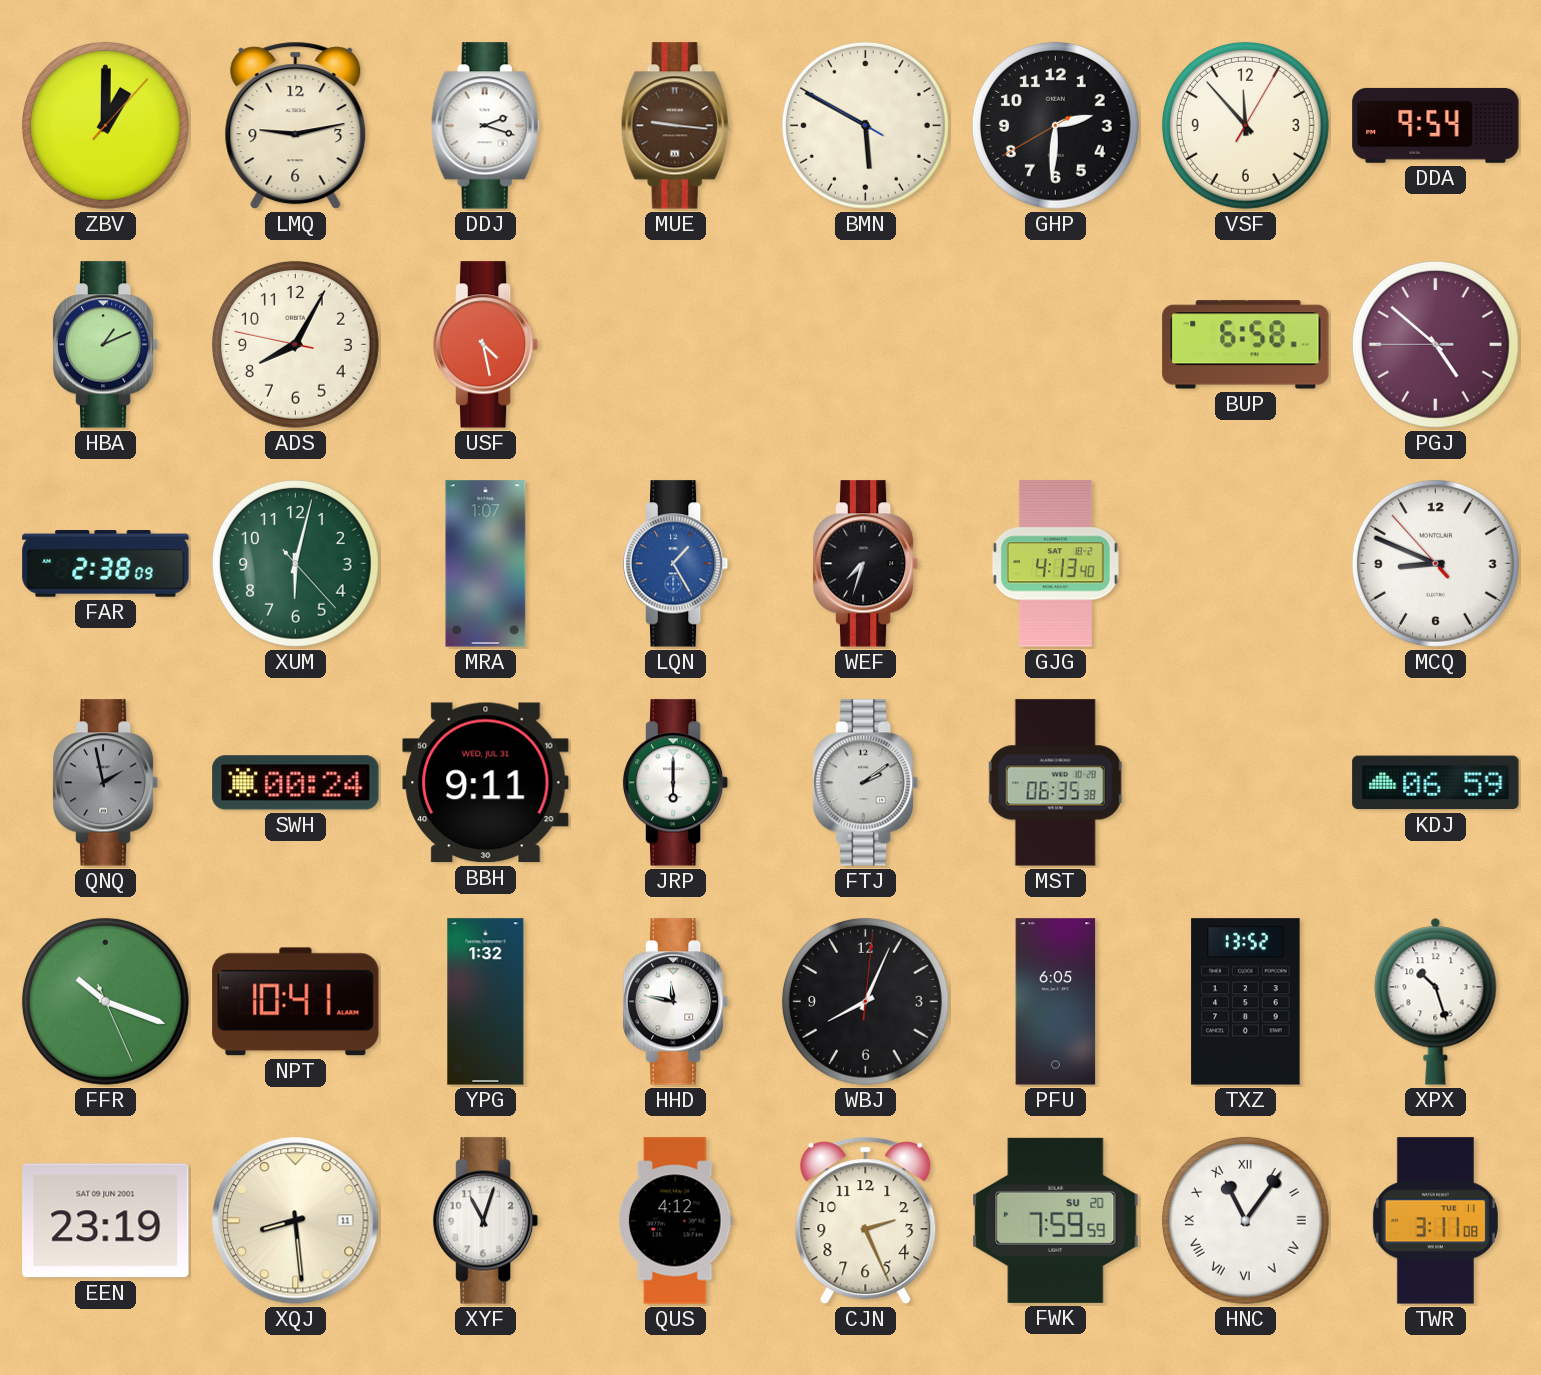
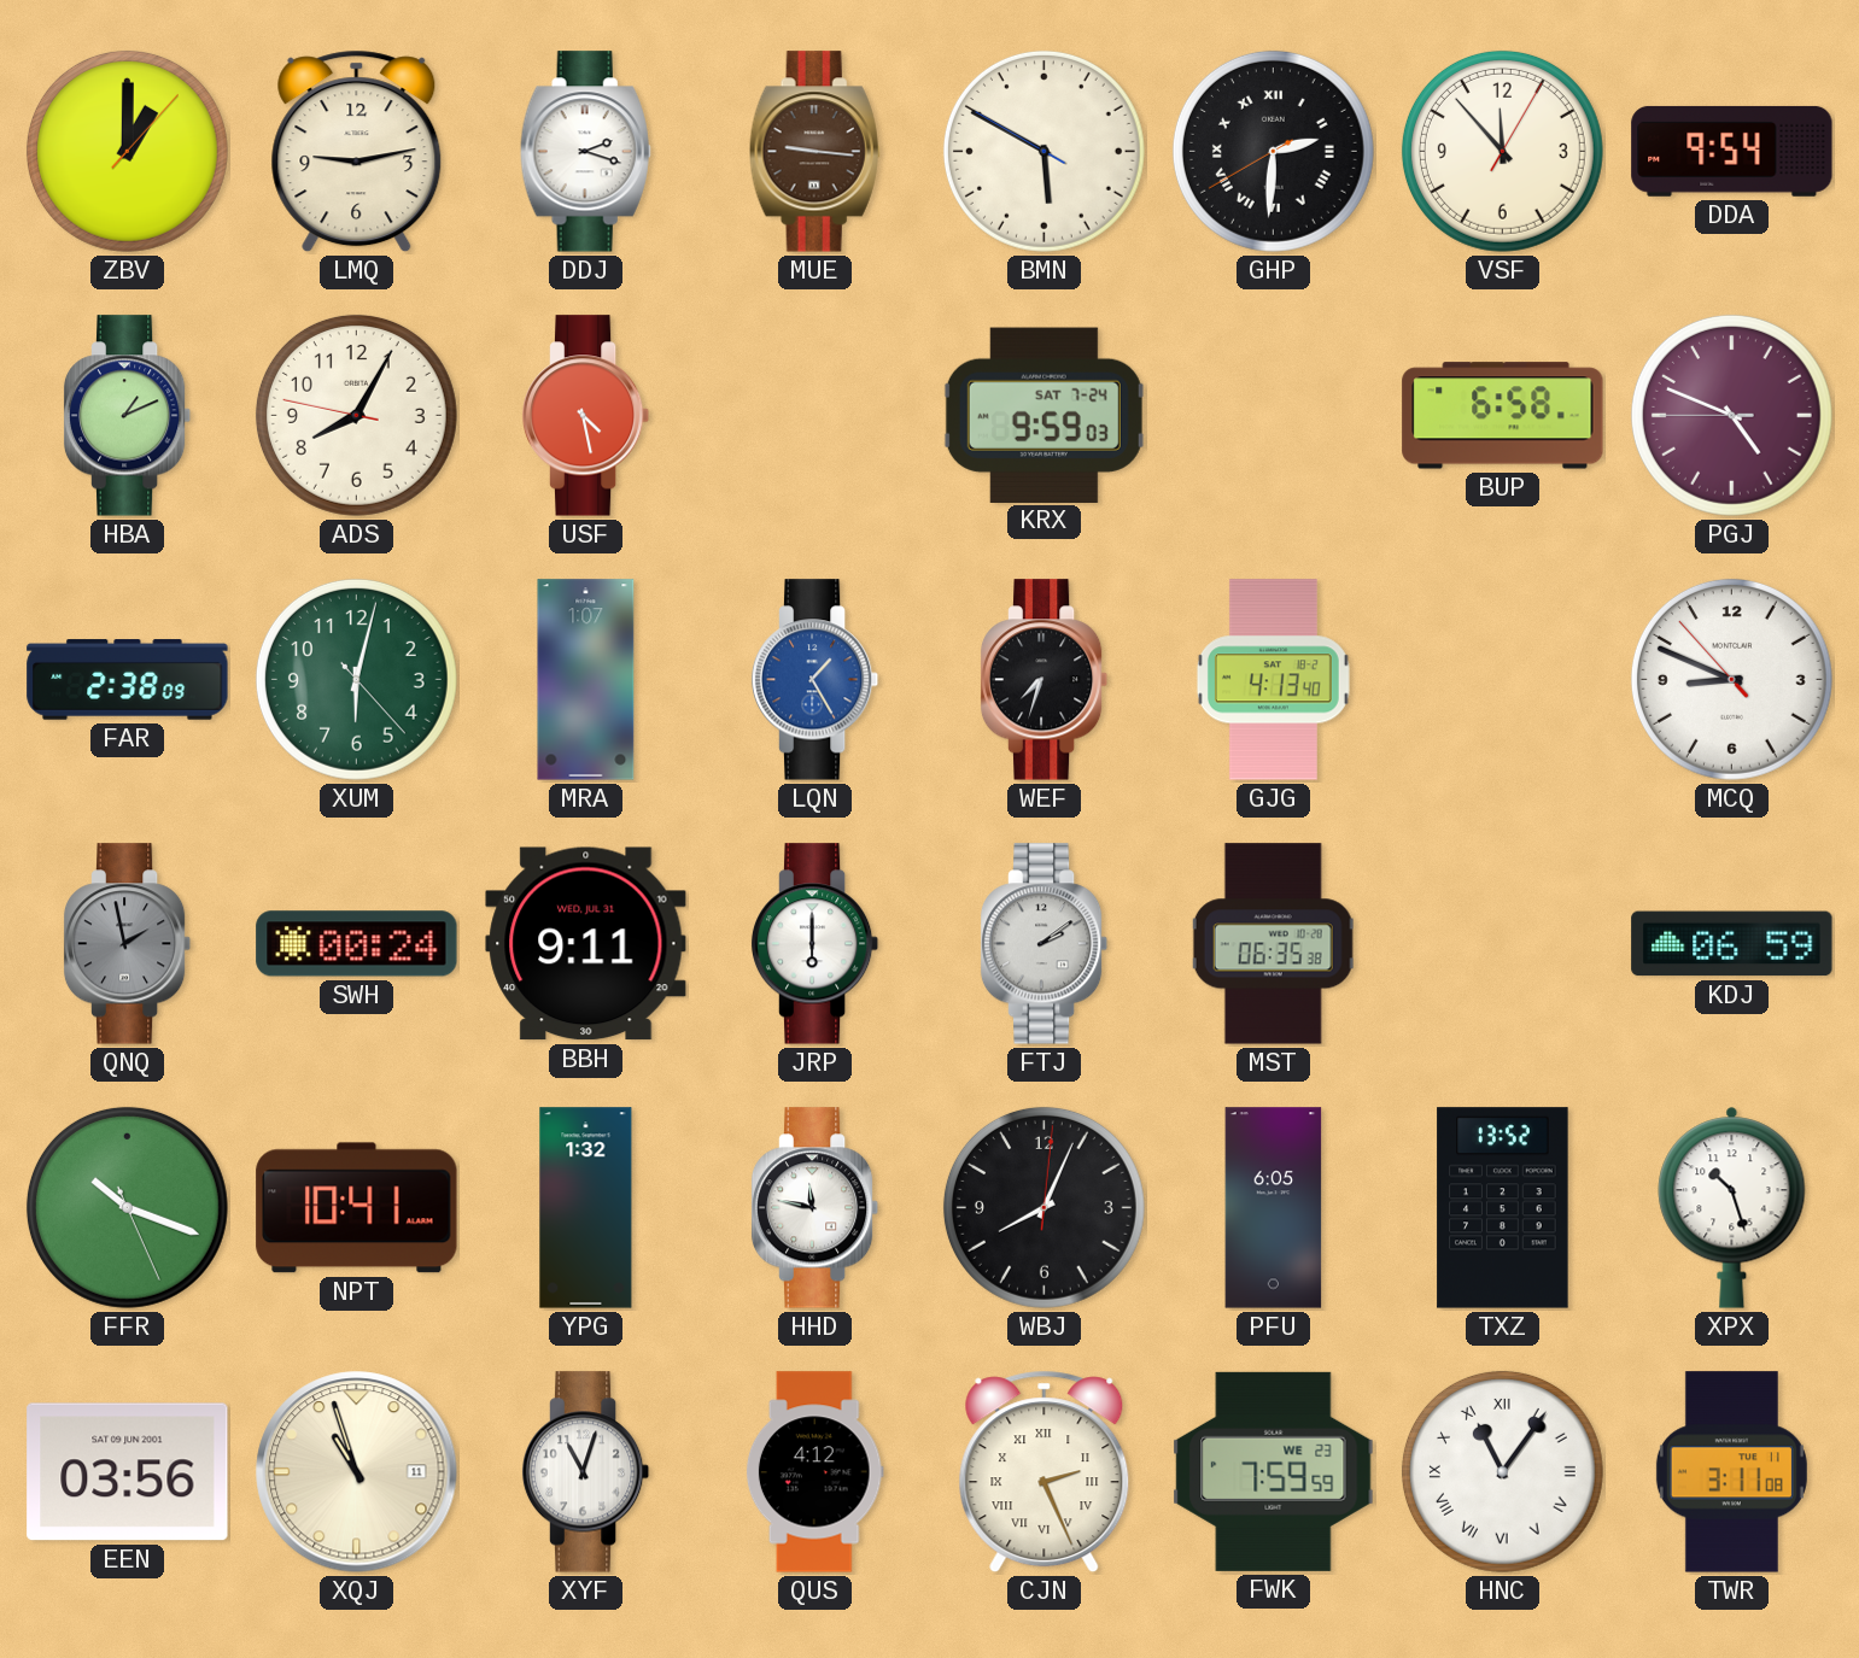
GHP numerals: Arabic -> Roman (1273, 151)
KRX: none -> 9:59 (1044, 415)
PGJ: 4:51 -> 4:48 (1731, 415)
EEN: 23:19 -> 03:56 (128, 1472)
XQJ: 8:29 -> 10:57 (357, 1472)
CJN numerals: Arabic -> Roman (1045, 1472)
FWK date: SU 20 -> WE 23 (1274, 1471)
